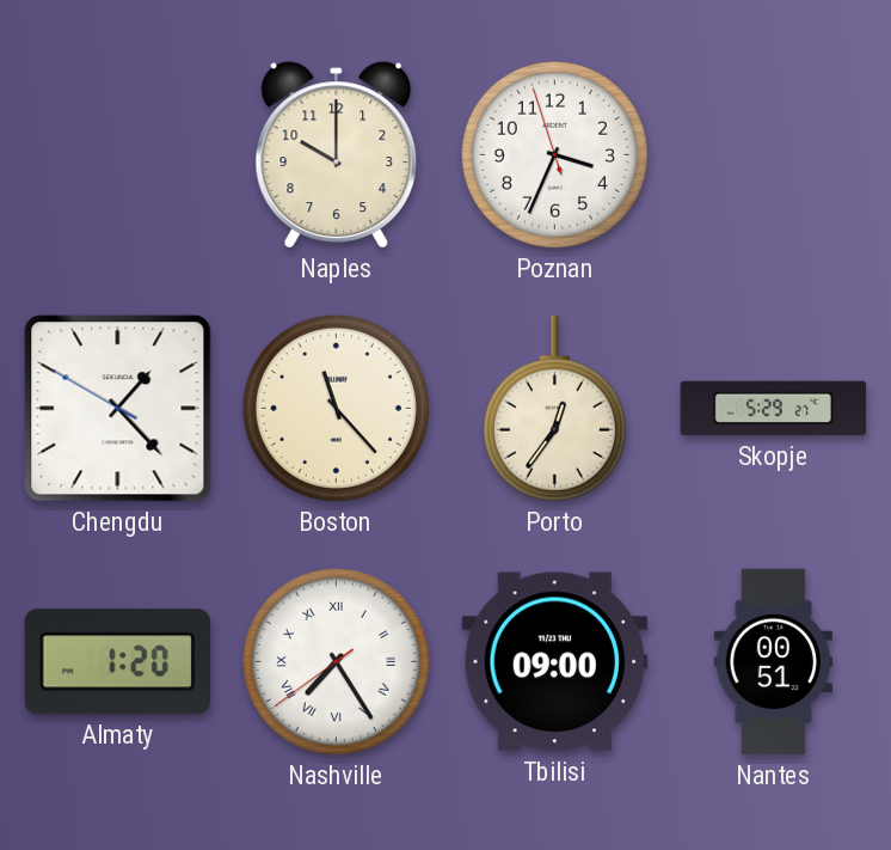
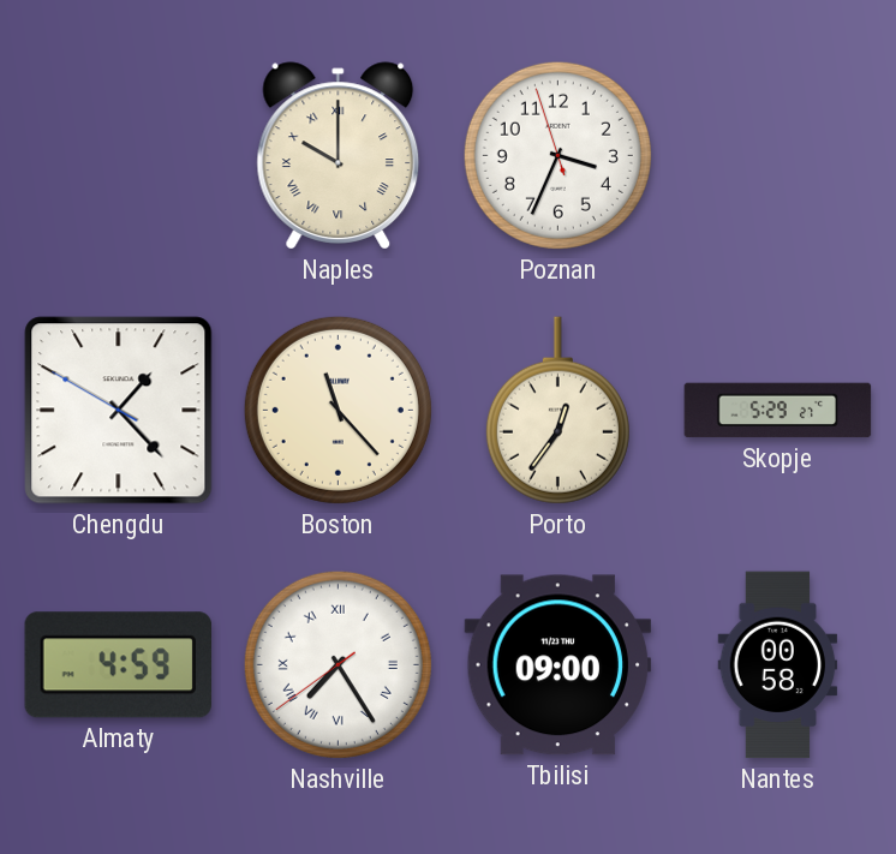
Naples numerals: Arabic -> Roman (339, 156)
Almaty: 1:20 -> 4:59 (118, 665)
Nantes: 00:51 -> 00:58 (778, 665)
